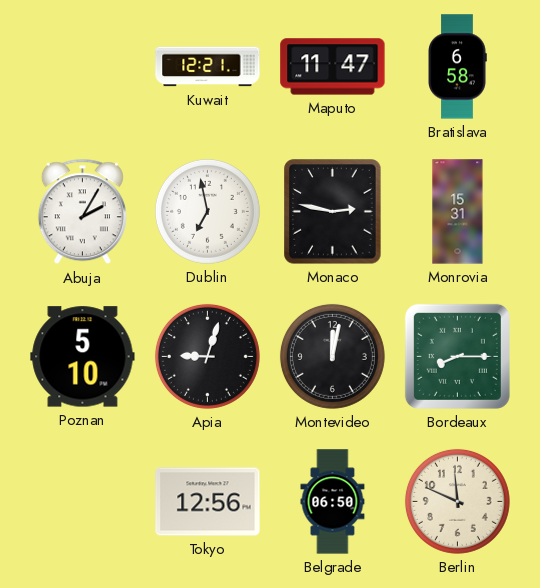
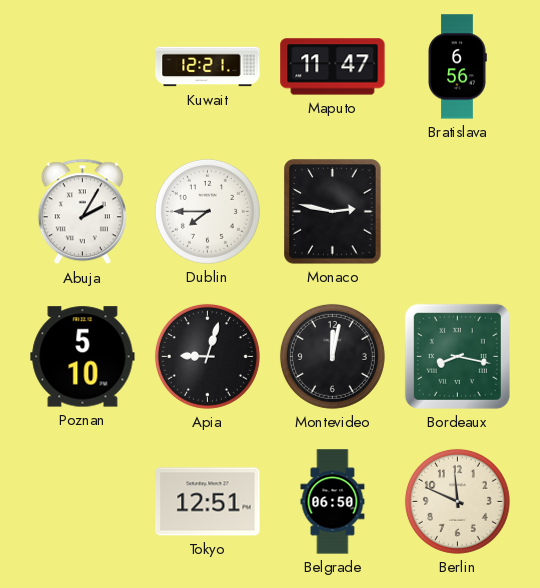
Bratislava: 6:58 -> 6:56 (457, 67)
Dublin: 6:58 -> 7:45 (207, 211)
Monrovia: 15:31 -> none (458, 212)
Bordeaux: 8:15 -> 8:17 (457, 356)
Tokyo: 12:56 -> 12:51 (208, 502)
